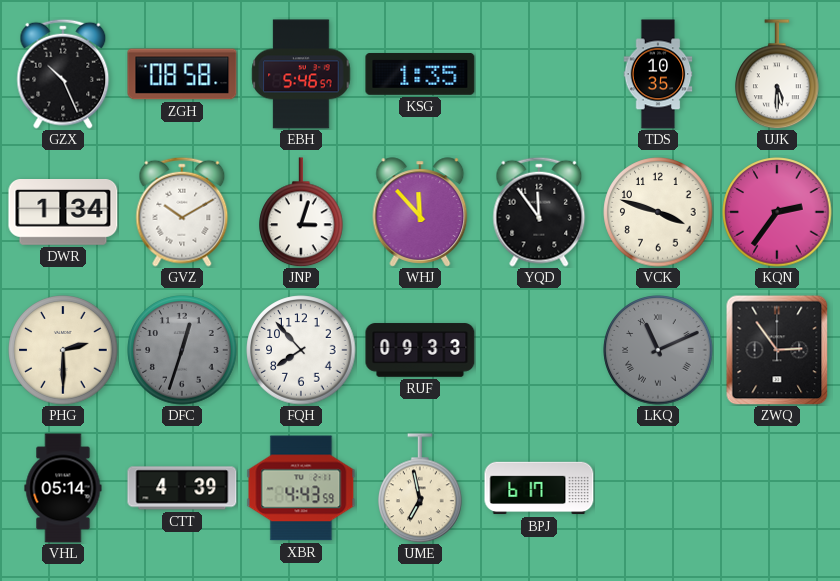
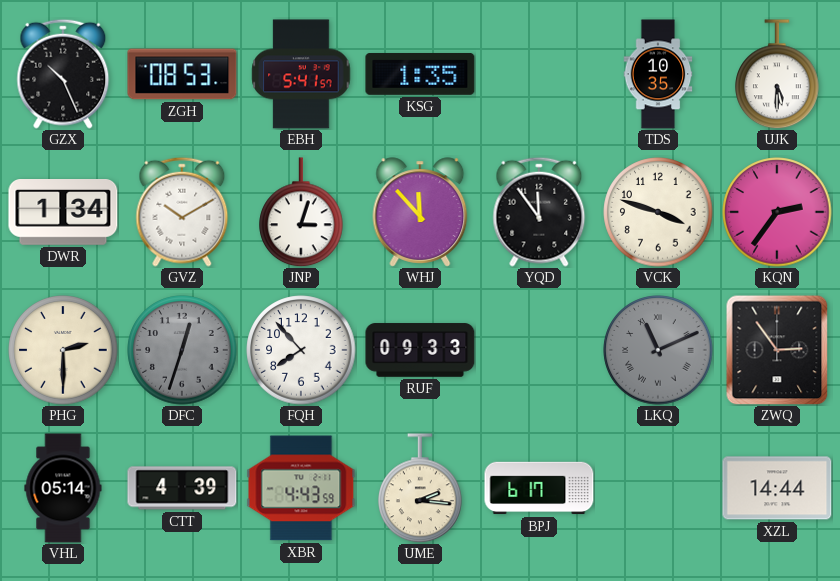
ZGH: 08:58 -> 08:53 (182, 74)
EBH: 5:46 -> 5:41 (301, 74)
UME: 6:58 -> 2:16 (420, 488)
XZL: none -> 14:44 (777, 488)
